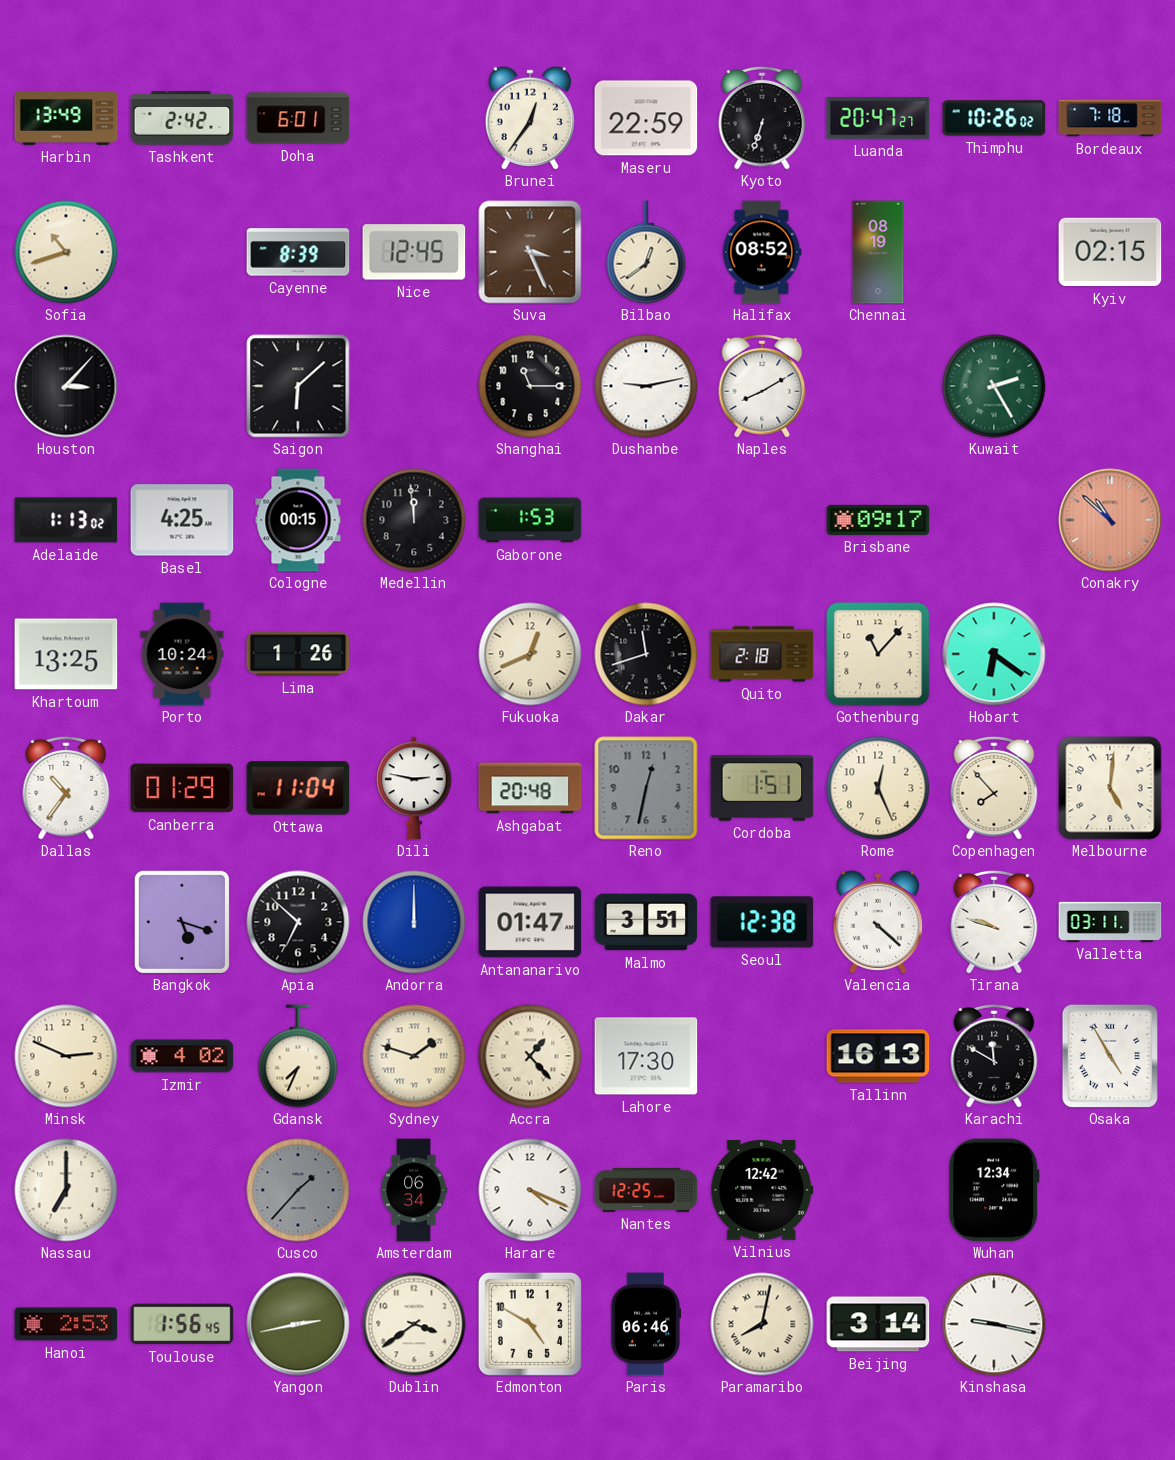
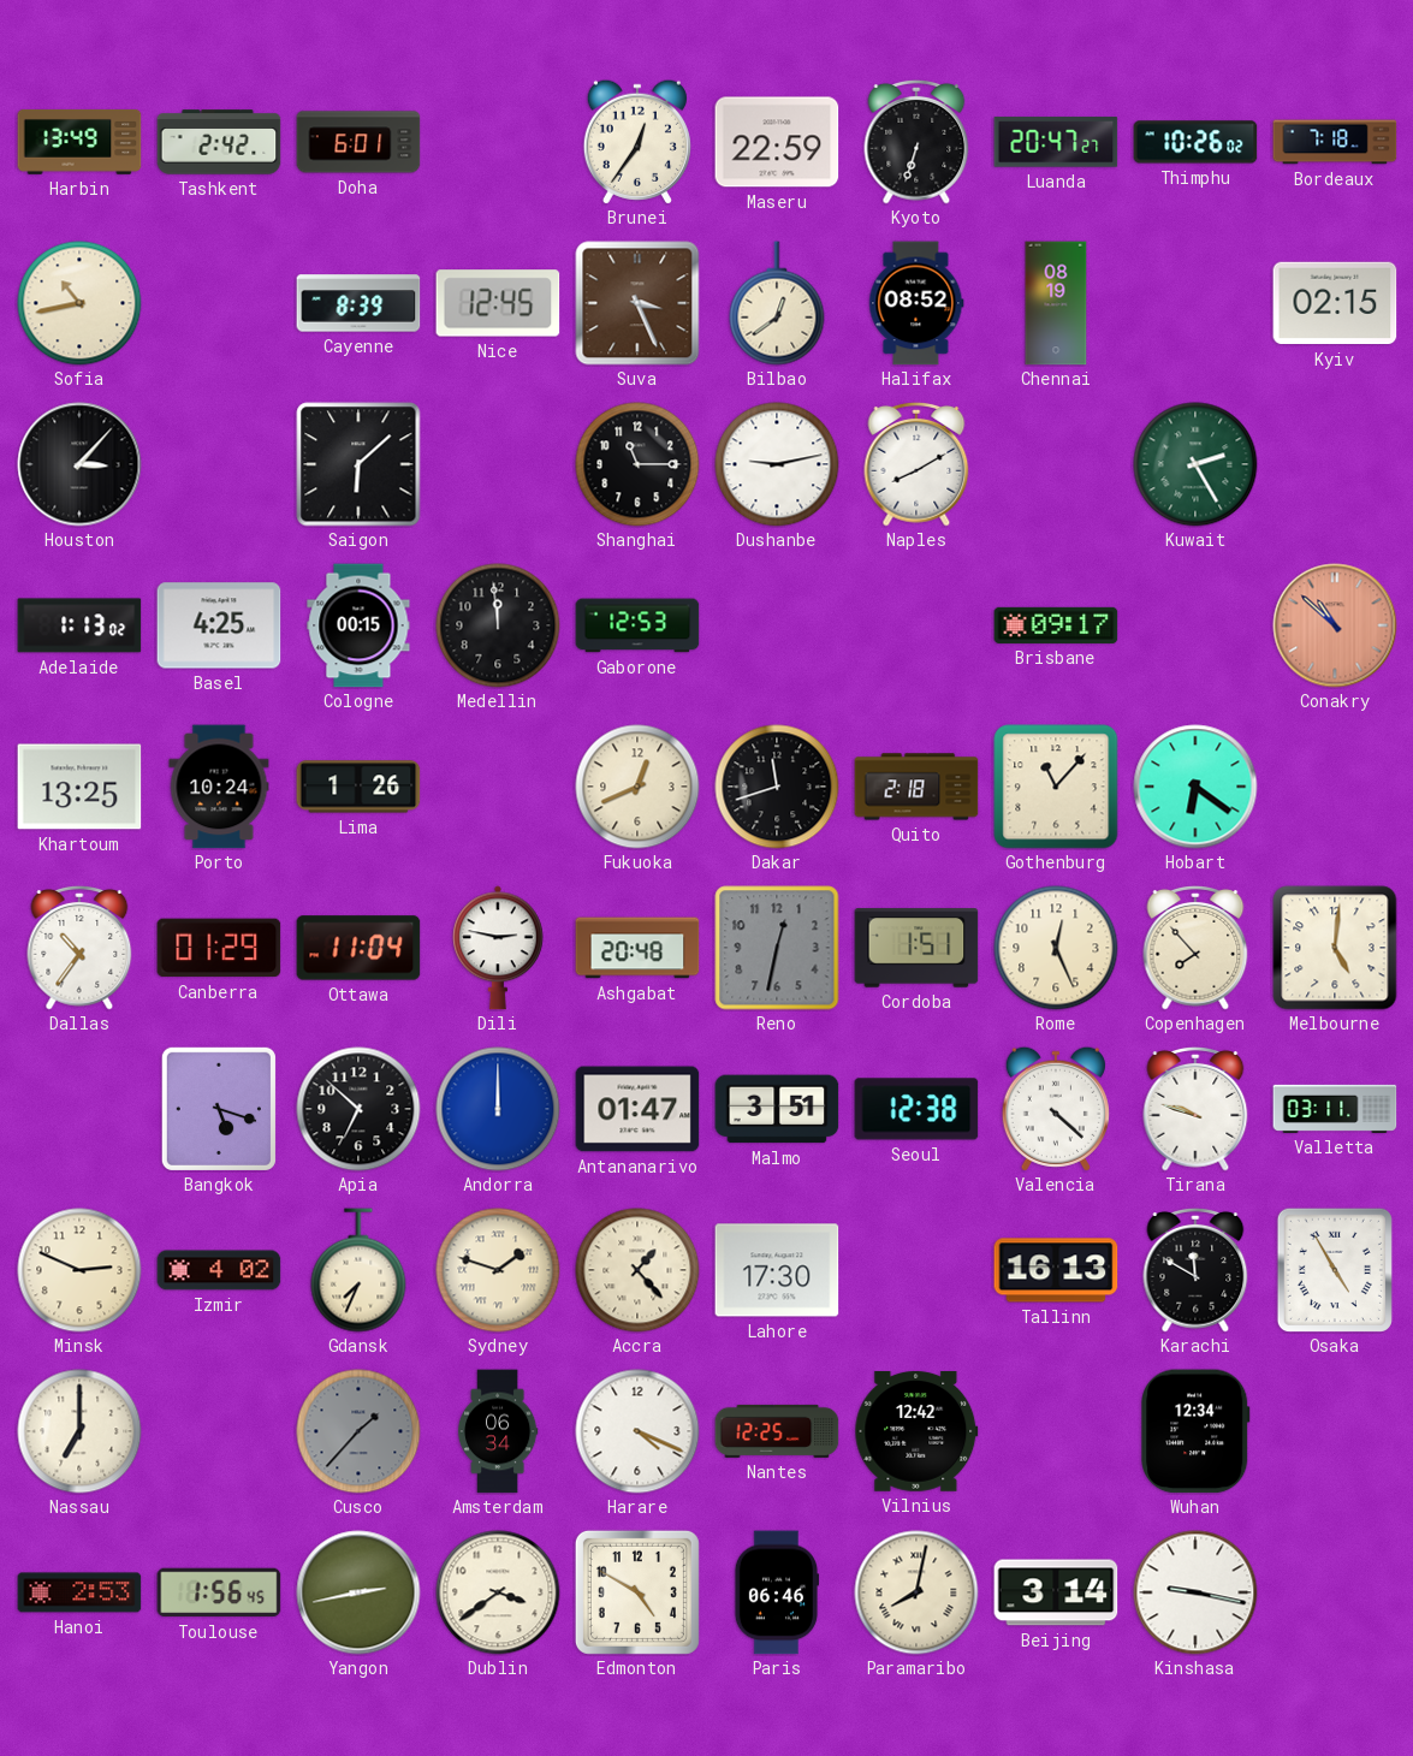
Sofia: 10:42 -> 10:43 (79, 303)
Gaborone: 1:53 -> 12:53 (637, 625)
